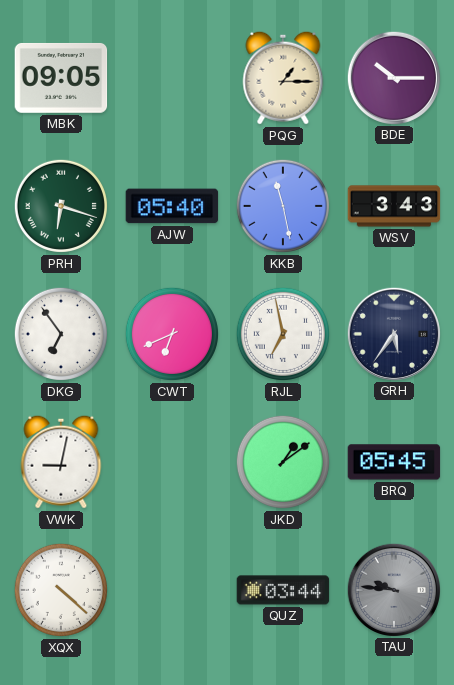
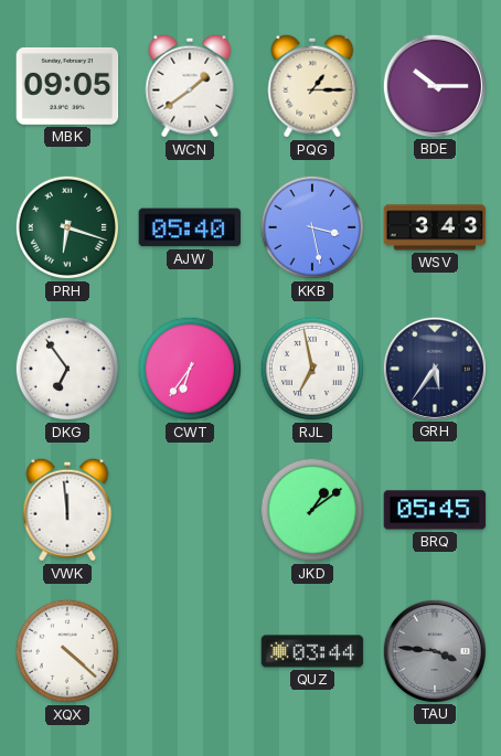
WCN: none -> 1:39 (190, 86)
KKB: 11:28 -> 3:28 (312, 227)
CWT: 6:41 -> 6:36 (190, 369)
VWK: 9:02 -> 11:59 (67, 510)
TAU: 9:46 -> 3:46 (434, 650)
